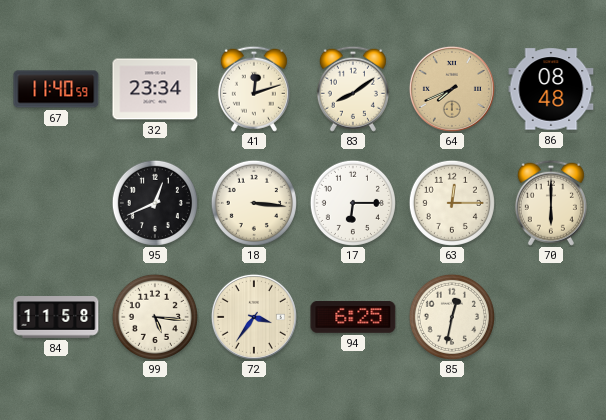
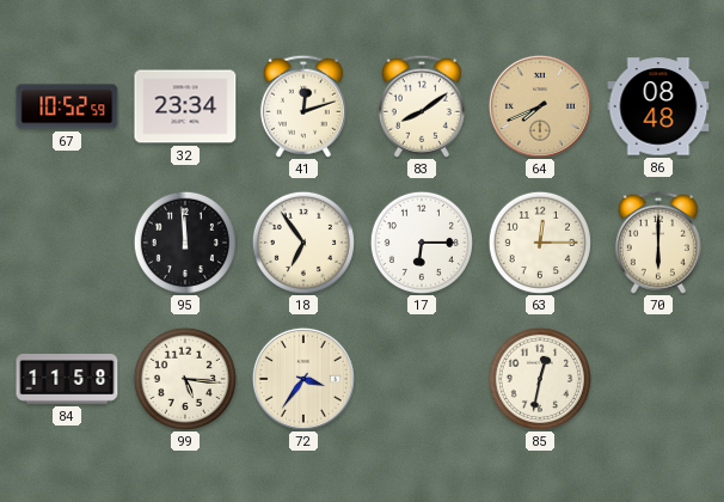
67: 11:40 -> 10:52 (67, 106)
95: 12:41 -> 11:59 (185, 243)
18: 3:16 -> 6:54 (303, 243)
94: 6:25 -> none (353, 318)
